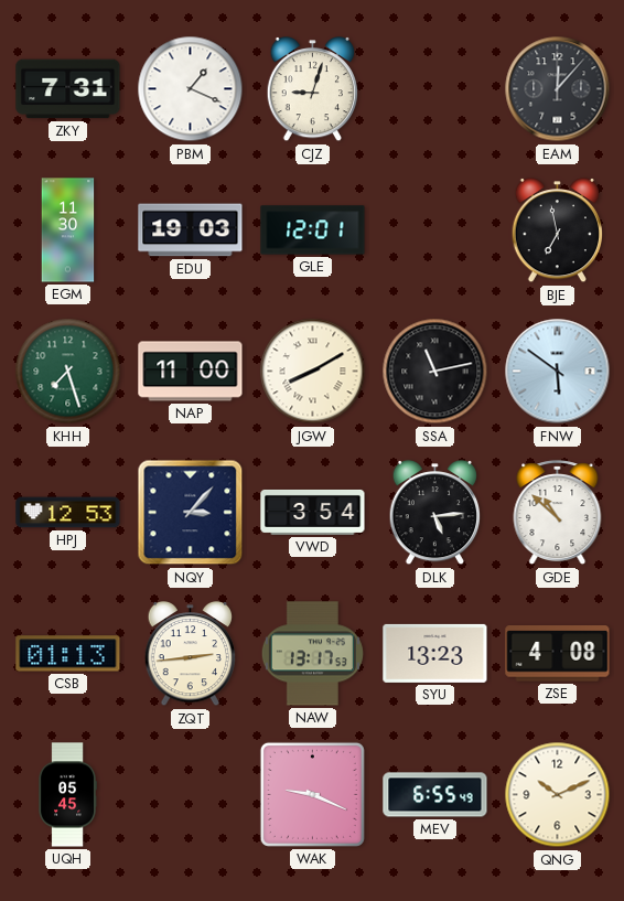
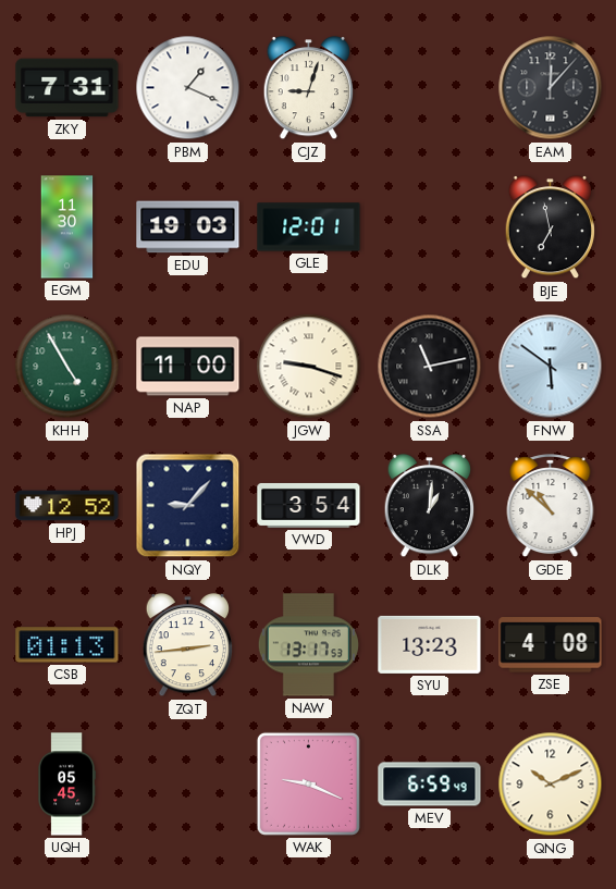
KHH: 7:27 -> 4:55 (67, 367)
JGW: 8:10 -> 9:18 (309, 367)
HPJ: 12:53 -> 12:52 (67, 506)
NQY: 3:07 -> 9:07 (188, 506)
DLK: 5:14 -> 1:01 (430, 507)
MEV: 6:55 -> 6:59 (430, 785)
